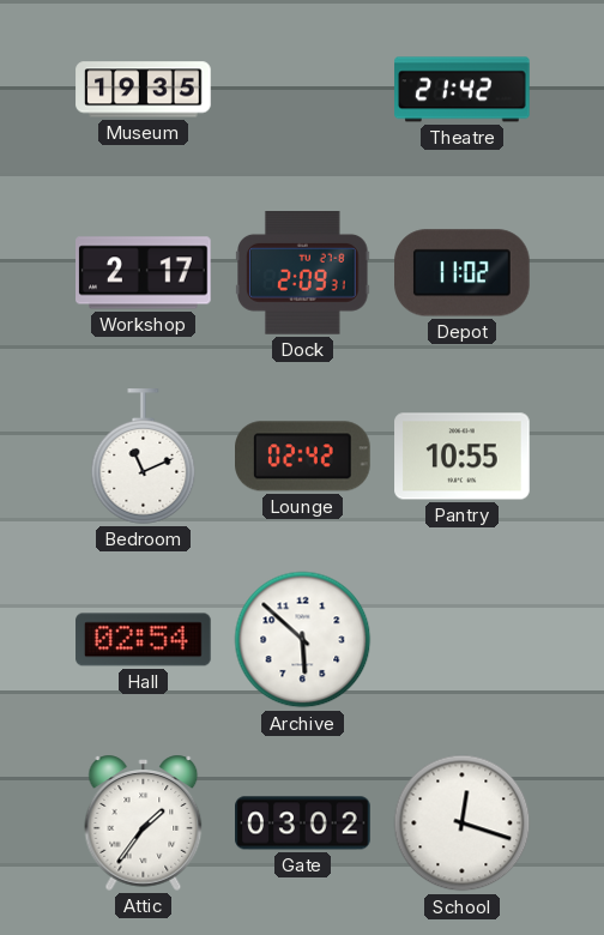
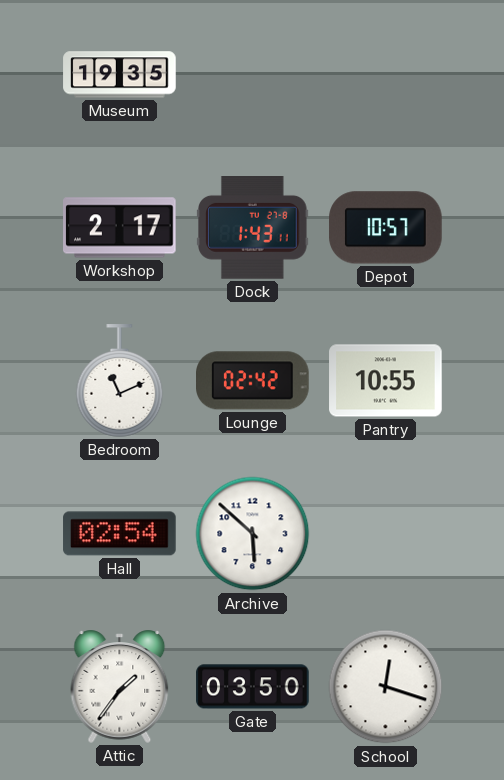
Theatre: 21:42 -> none (463, 90)
Dock: 2:09 -> 1:43 (253, 228)
Depot: 11:02 -> 10:57 (386, 228)
Gate: 03:02 -> 03:50 (253, 687)
